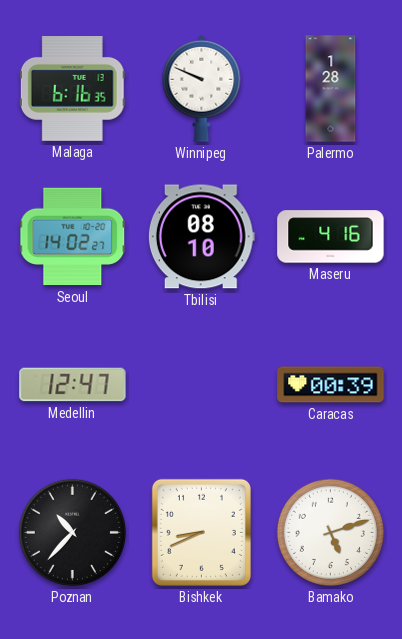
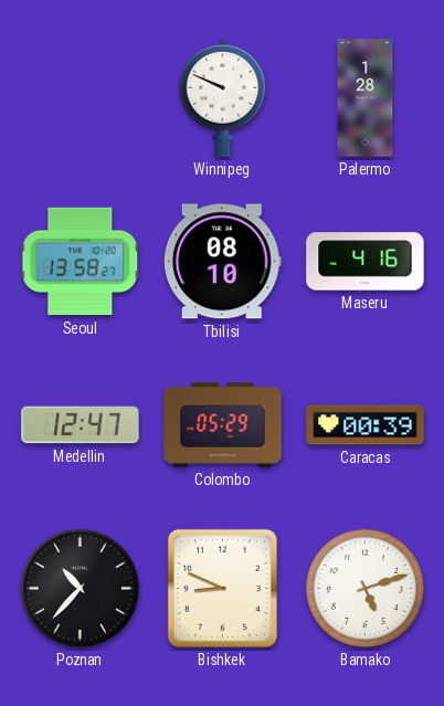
Malaga: 6:16 -> none (72, 89)
Seoul: 14:02 -> 13:58 (81, 262)
Colombo: none -> 05:29 (223, 425)
Bishkek: 8:41 -> 8:49 (222, 588)
